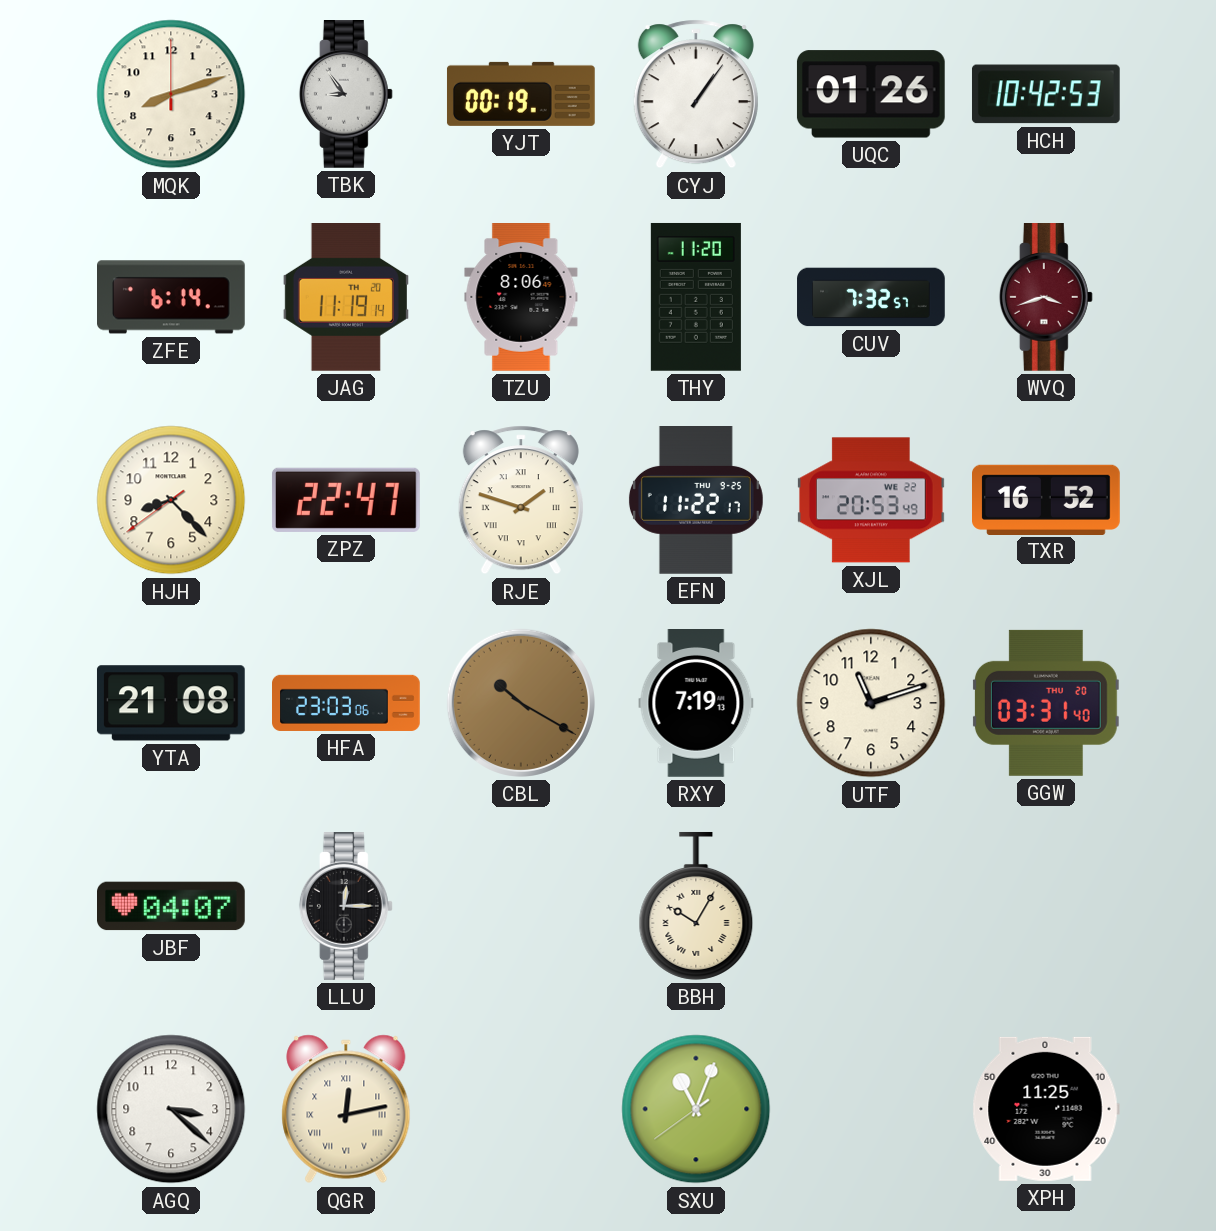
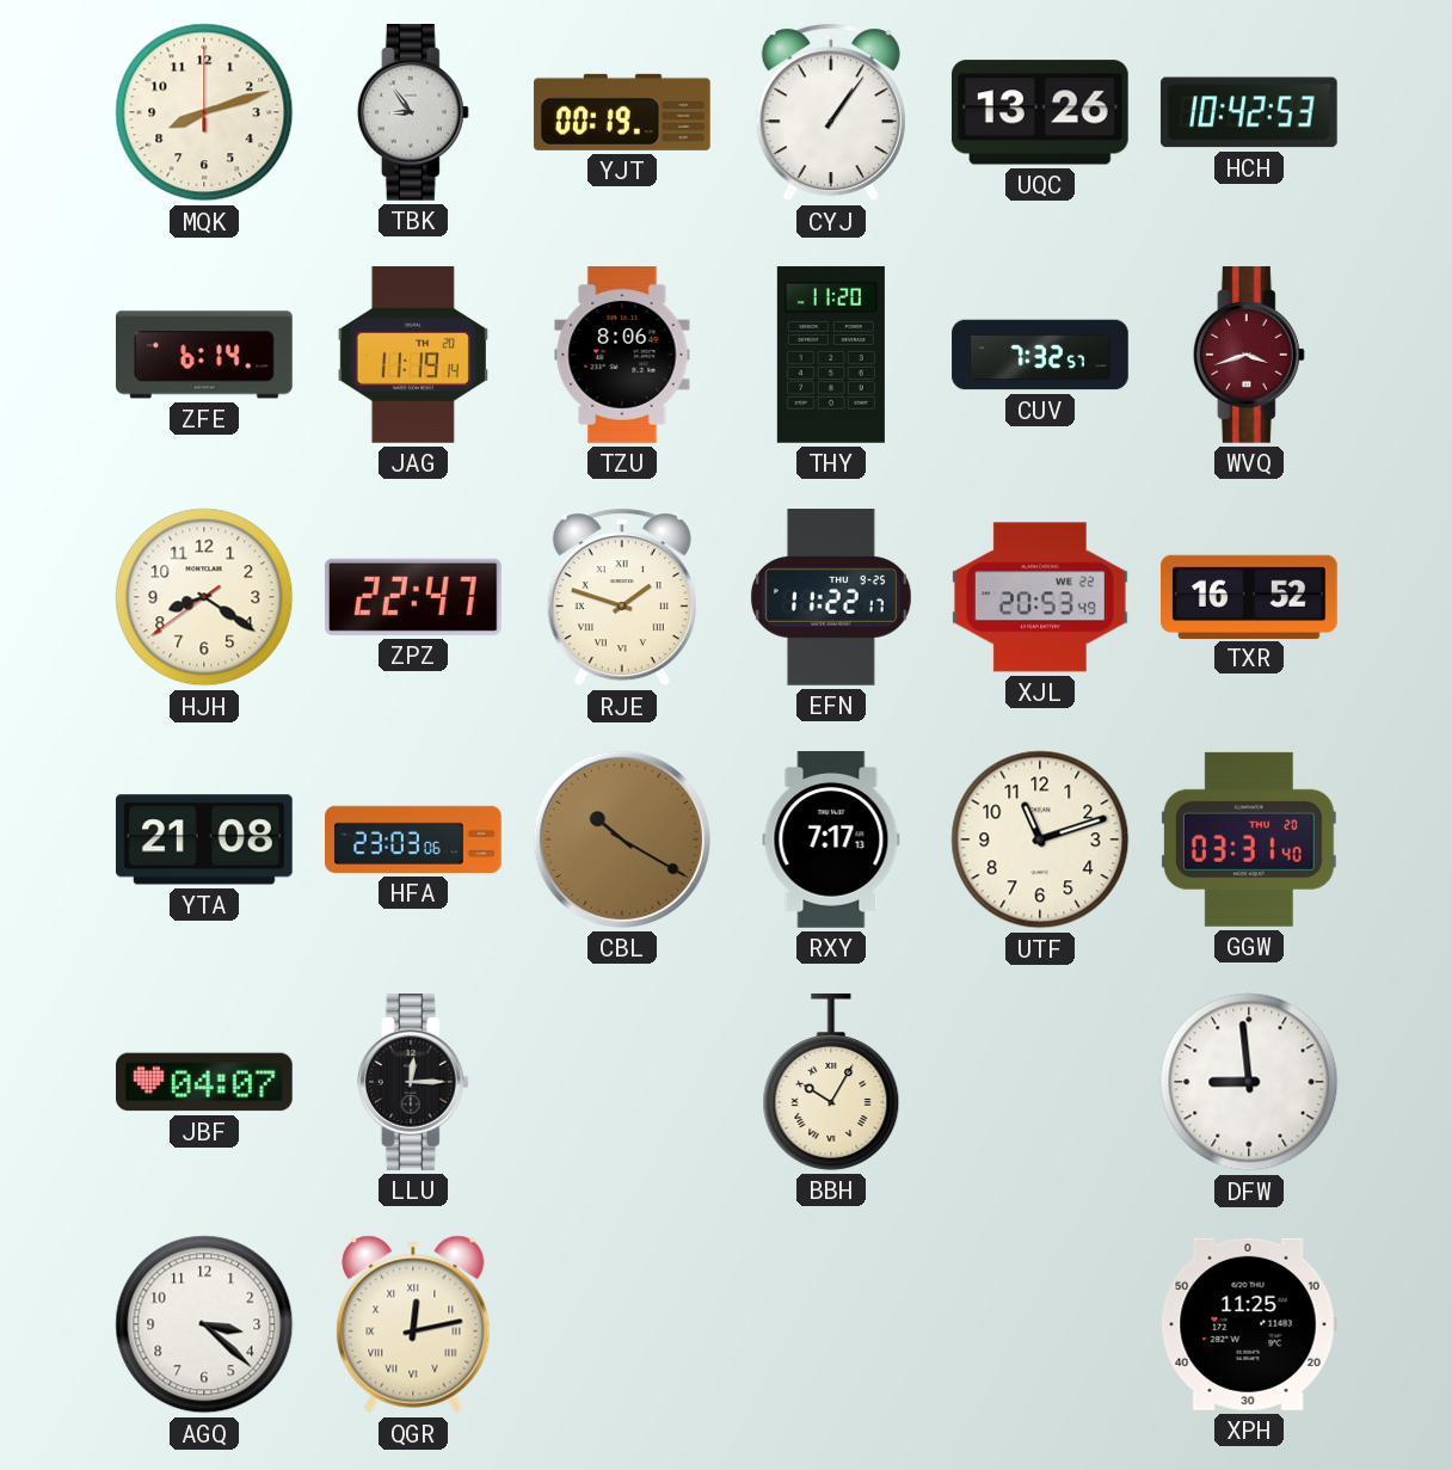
UQC: 01:26 -> 13:26 (1040, 112)
HJH: 8:22 -> 8:20 (204, 597)
RXY: 7:19 -> 7:17 (831, 841)
DFW: none -> 8:59 (1249, 1082)
SXU: 11:03 -> none (696, 1109)
